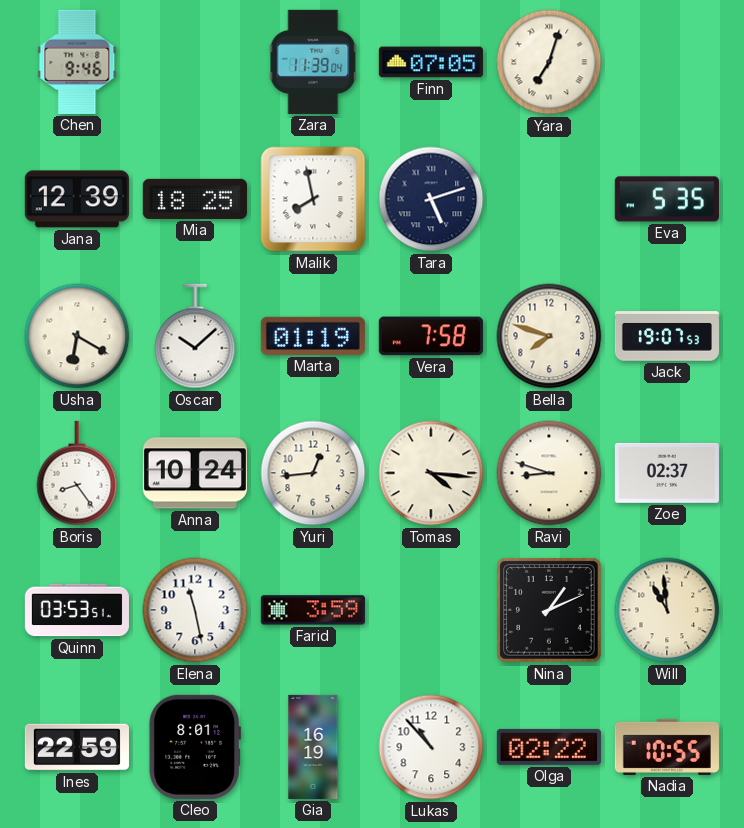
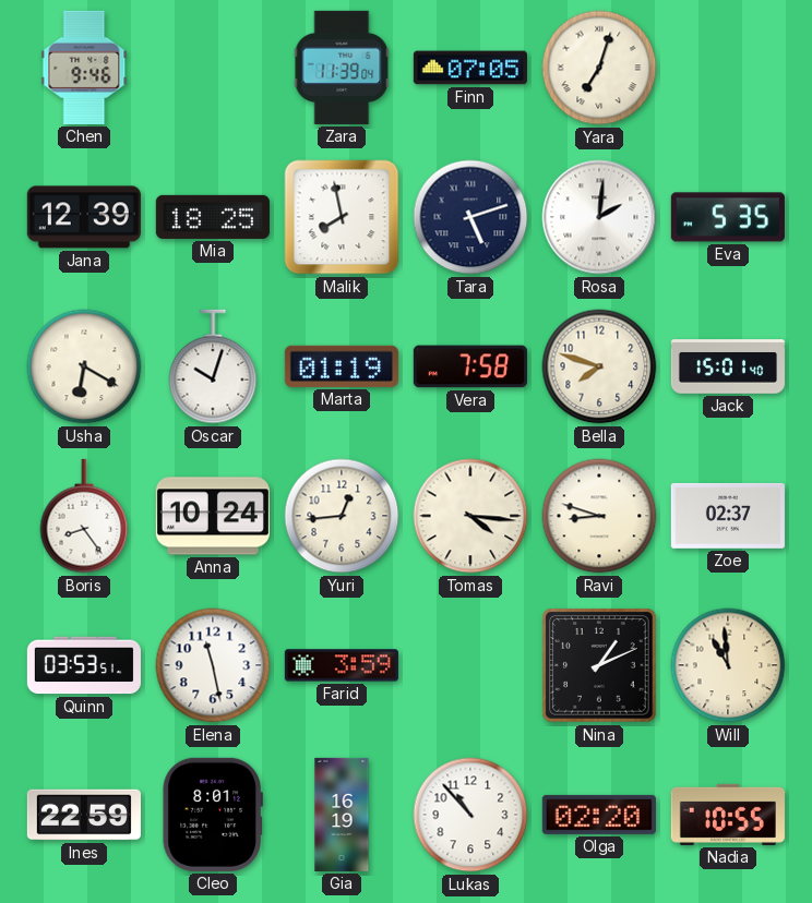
Rosa: none -> 2:01 (599, 217)
Oscar: 10:08 -> 10:03 (213, 366)
Jack: 19:07 -> 15:01 (728, 366)
Olga: 02:22 -> 02:20 (599, 815)
